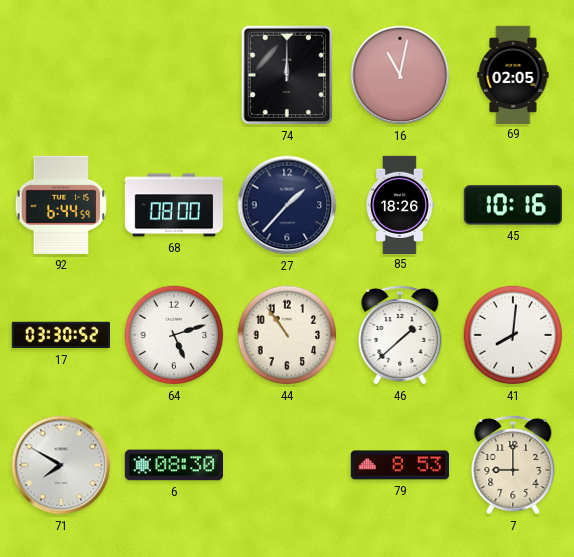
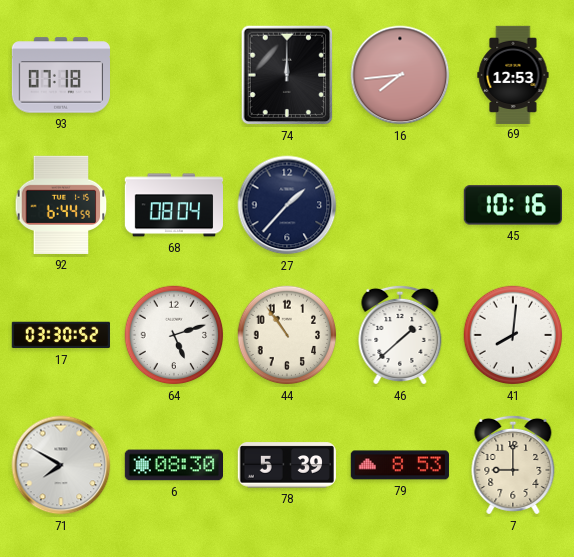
93: none -> 07:18 (60, 75)
16: 11:02 -> 7:44 (400, 75)
69: 02:05 -> 12:53 (513, 74)
68: 08:00 -> 08:04 (173, 205)
85: 18:26 -> none (400, 204)
78: none -> 5:39 (286, 465)
